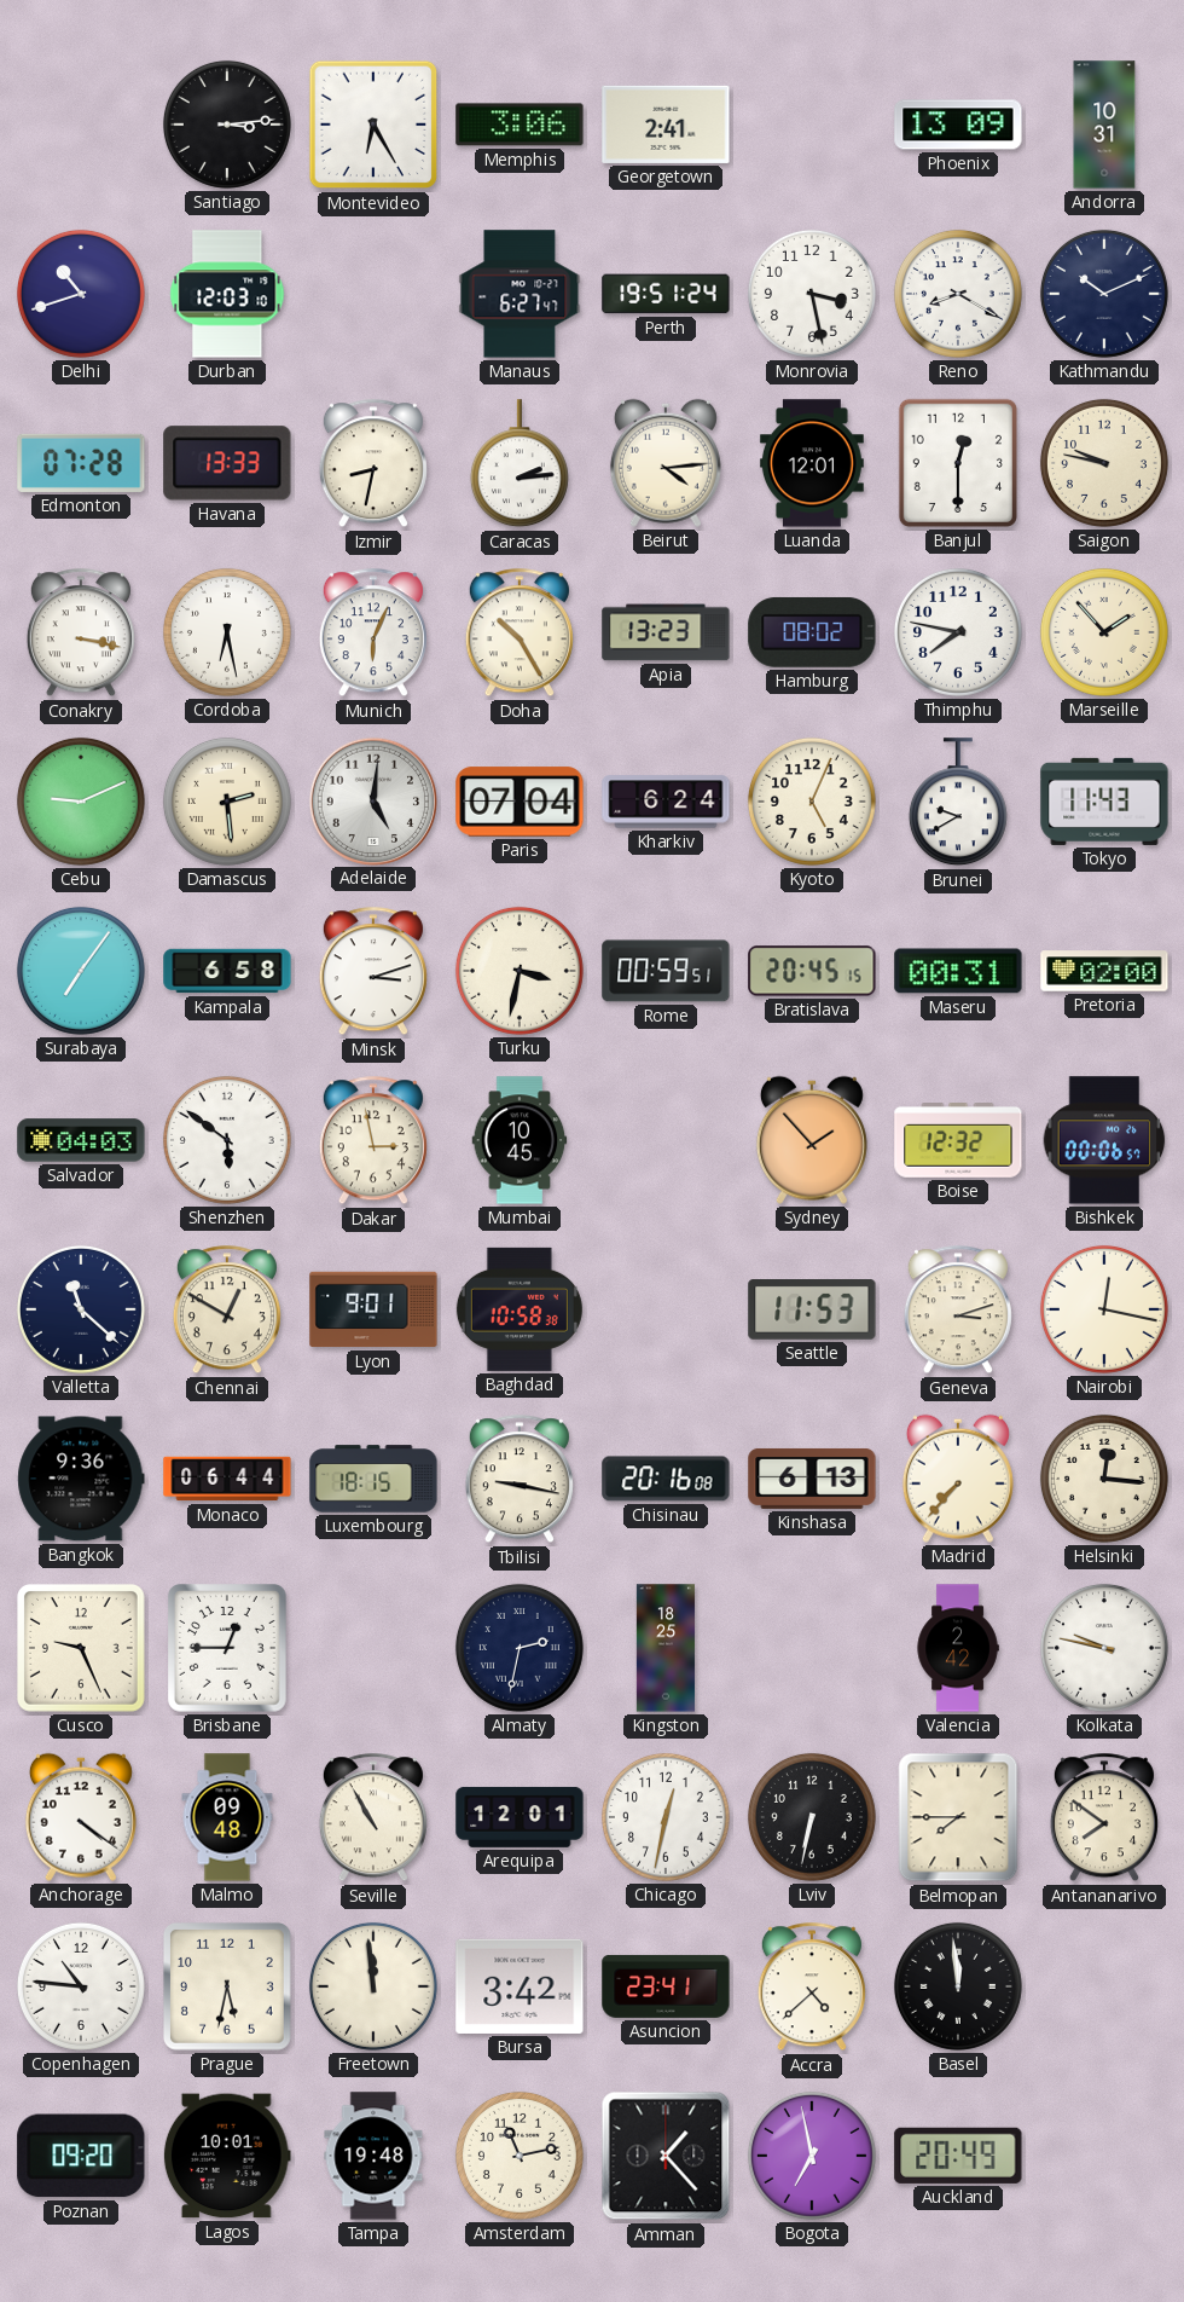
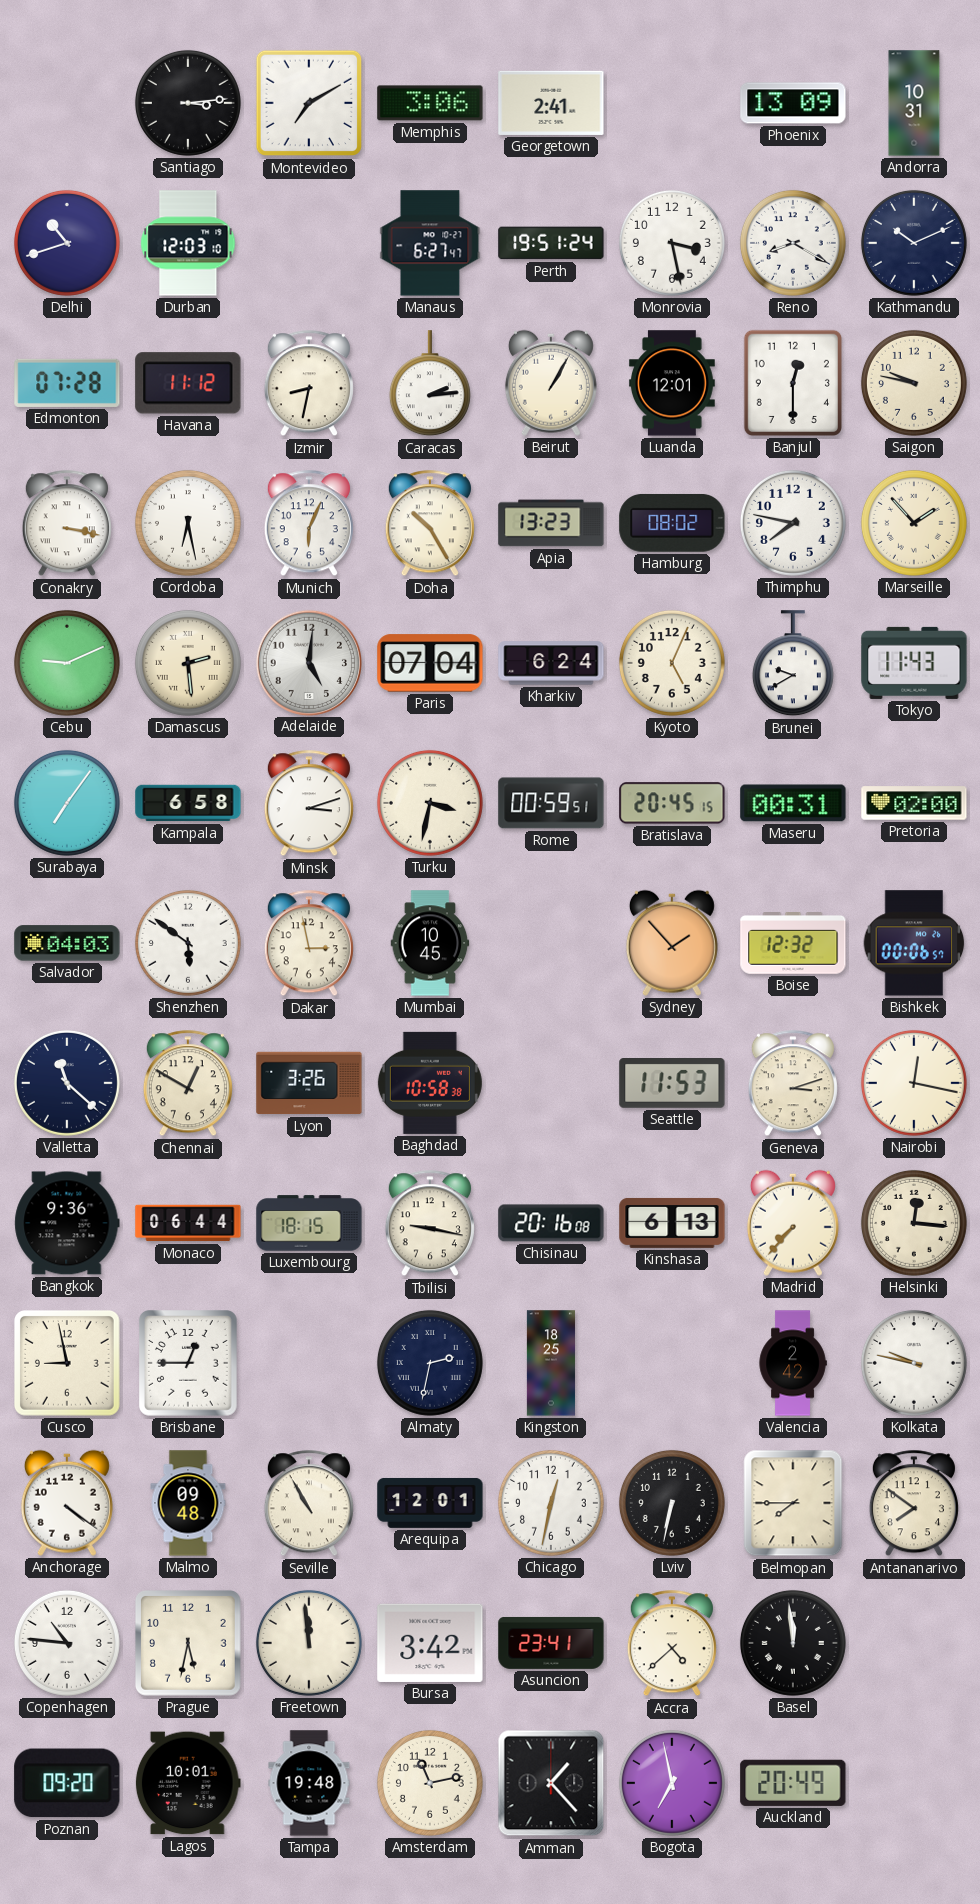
Montevideo: 6:25 -> 7:10 (309, 103)
Havana: 13:33 -> 11:12 (188, 383)
Beirut: 4:14 -> 1:05 (551, 383)
Lyon: 9:01 -> 3:26 (309, 1083)
Cusco: 9:26 -> 8:58 (67, 1363)
